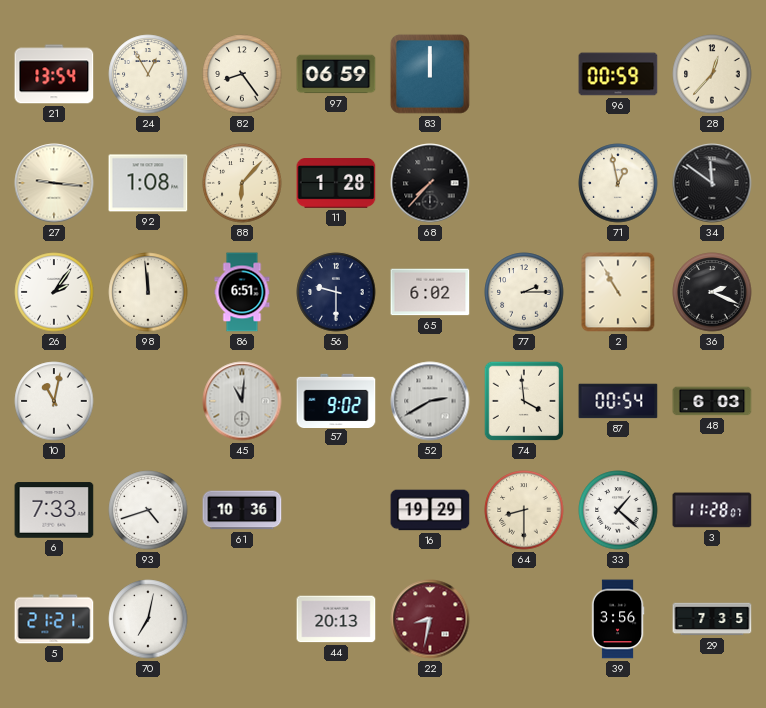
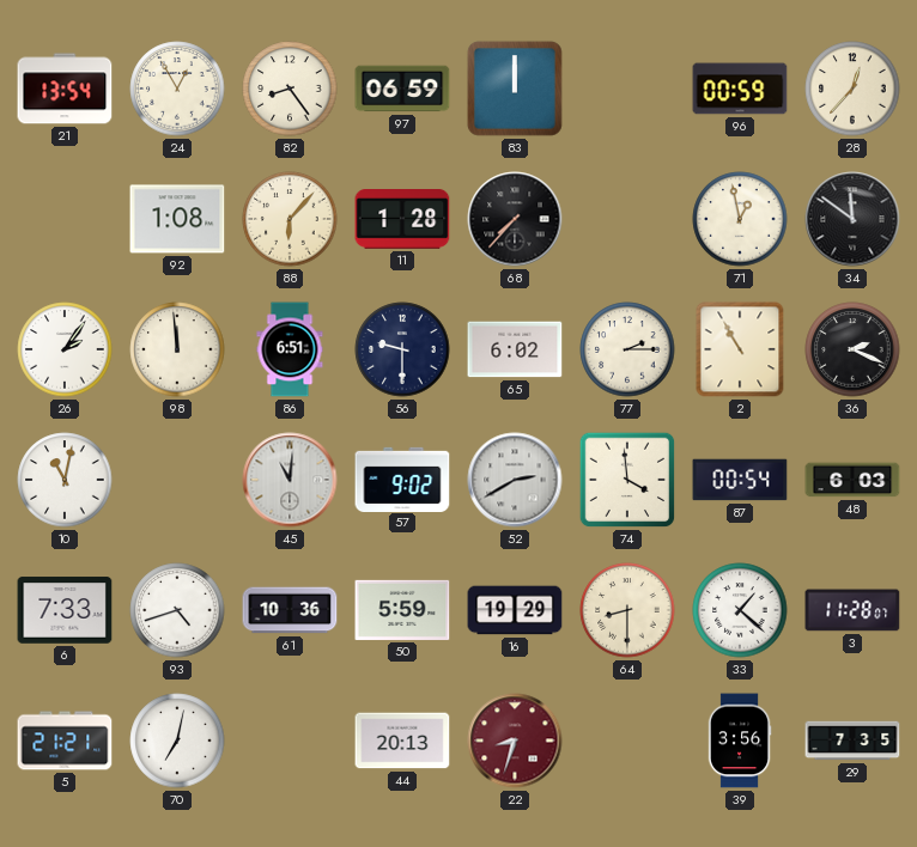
27: 9:16 -> none (54, 183)
50: none -> 5:59 (402, 610)
22: 8:32 -> 8:33 (515, 741)
